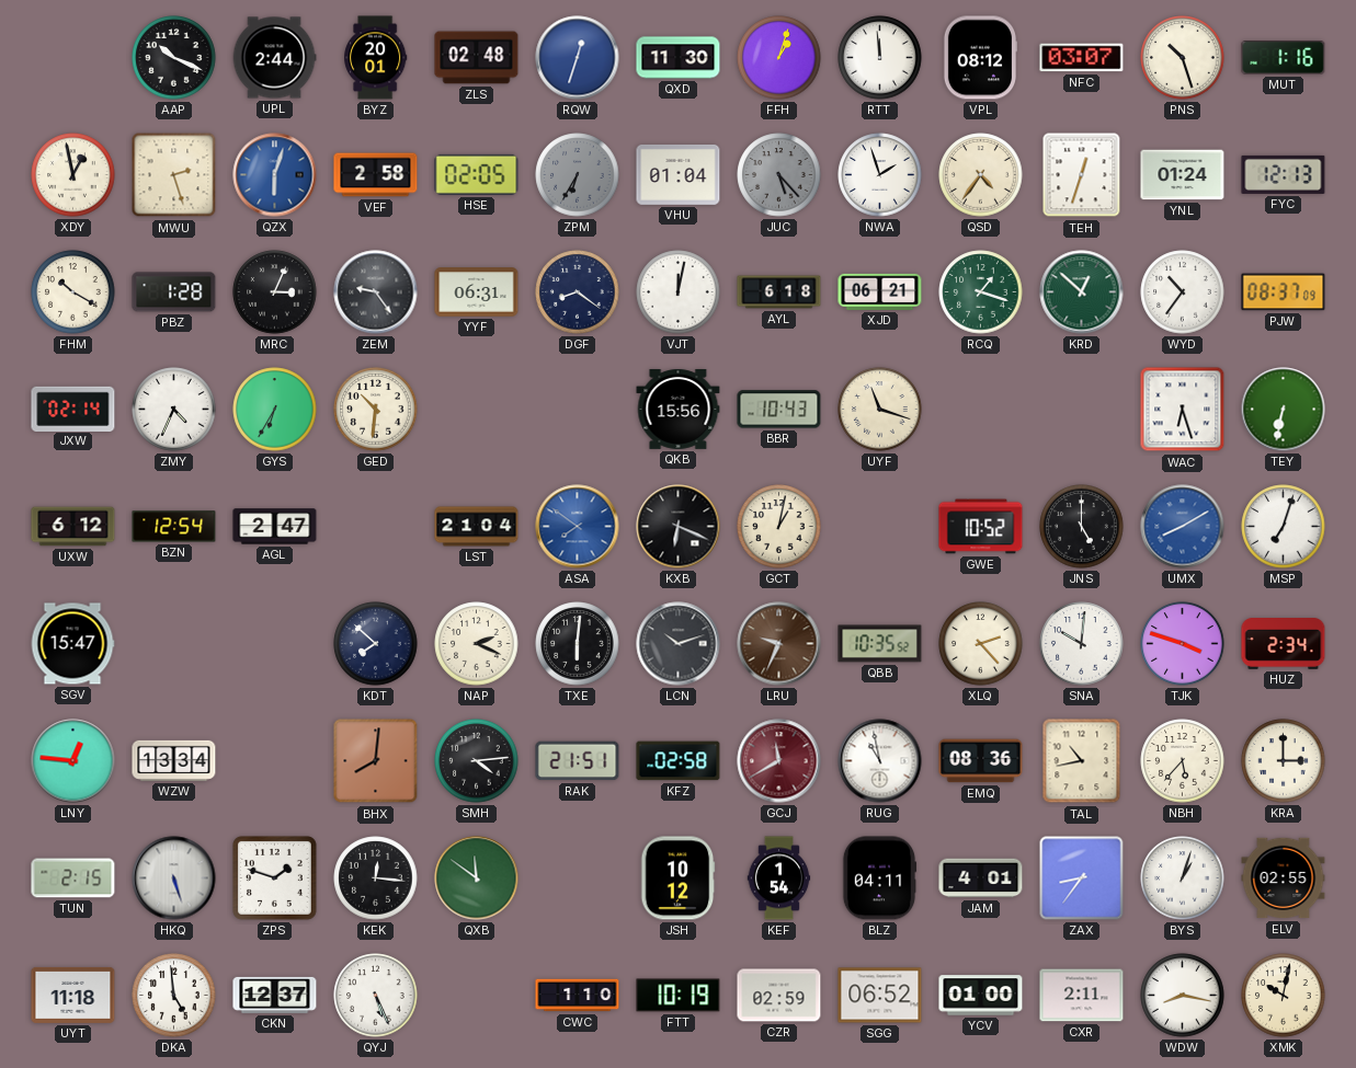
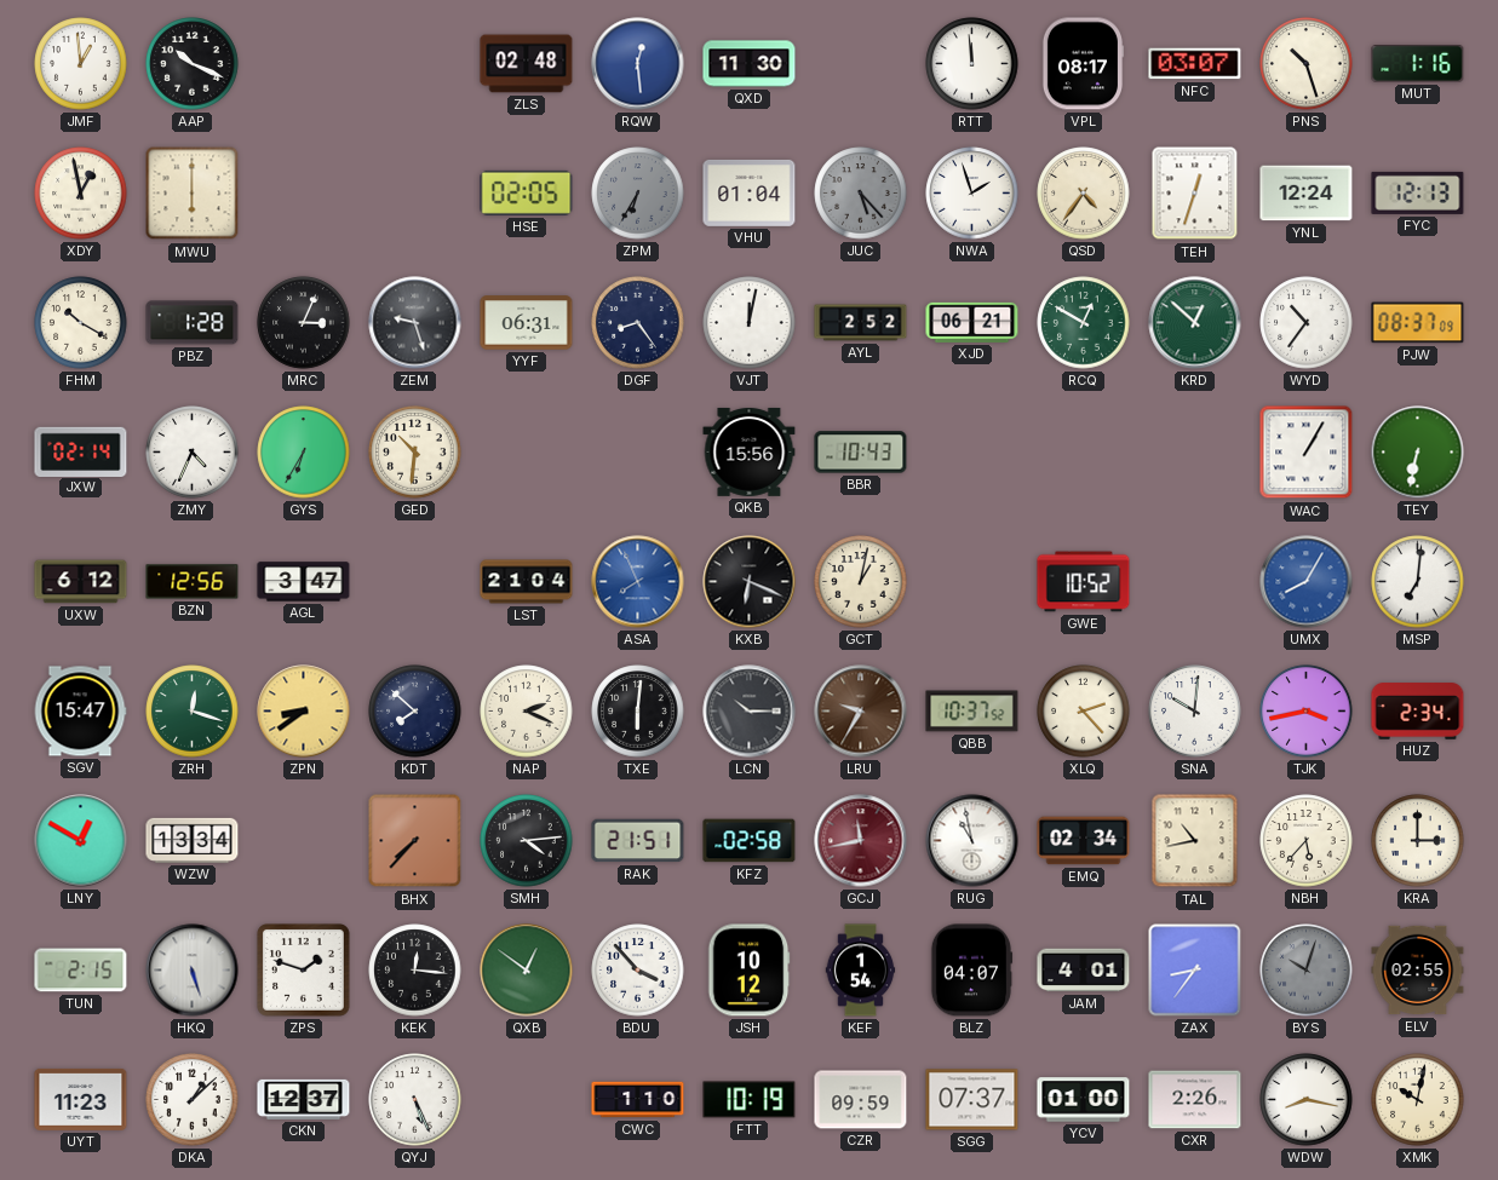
JMF: none -> 12:59 (81, 64)
UPL: 2:44 -> none (274, 58)
BYZ: 20:01 -> none (376, 58)
RQW: 12:33 -> 12:29 (638, 64)
FFH: 1:03 -> none (779, 58)
VPL: 08:12 -> 08:17 (1083, 64)
MWU: 2:27 -> 6:00 (193, 194)
QZX: 6:03 -> none (275, 175)
VEF: 2:58 -> none (376, 175)
YNL: 01:24 -> 12:24 (1307, 194)
ZEM: 9:24 -> 9:27 (415, 323)
DGF: 8:21 -> 8:24 (638, 323)
AYL: 6:18 -> 2:52 (861, 323)
RCQ: 1:18 -> 12:50 (1084, 323)
UYF: 11:18 -> none (880, 410)
WAC: 6:27 -> 1:05 (1307, 453)
BZN: 12:54 -> 12:56 (193, 582)
AGL: 2:47 -> 3:47 (304, 582)
ASA: 7:51 -> 7:56 (638, 582)
JNS: 5:00 -> none (1082, 527)
UMX: 8:10 -> 8:05 (1307, 582)
MSP: 7:03 -> 7:01 (1418, 582)
ZRH: none -> 12:18 (193, 712)
ZPN: none -> 8:39 (304, 712)
LCN: 10:12 -> 10:15 (750, 712)
LRU: 9:34 -> 9:35 (861, 712)
QBB: 10:35 -> 10:37 (972, 712)
TJK: 3:48 -> 3:43 (1307, 712)
LNY: 12:46 -> 12:50 (81, 841)
BHX: 8:01 -> 7:37 (415, 841)
GCJ: 11:40 -> 11:43 (861, 841)
EMQ: 08:36 -> 02:34 (1084, 841)
QXB: 11:51 -> 12:51 (527, 971)
BDU: none -> 3:53 (638, 971)
BLZ: 04:11 -> 04:07 (971, 971)
BYS: 1:03 -> 10:03 (1307, 971)
BYS dial: white -> grey (1307, 971)
UYT: 11:18 -> 11:23 (81, 1099)
DKA: 4:59 -> 1:08 (193, 1100)
CZR: 02:59 -> 09:59 (861, 1100)
SGG: 06:52 -> 07:37 (972, 1100)
CXR: 2:11 -> 2:26 (1195, 1100)
